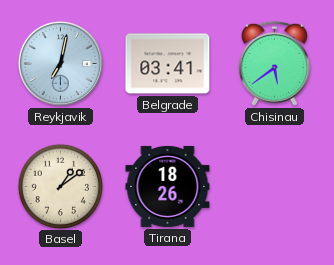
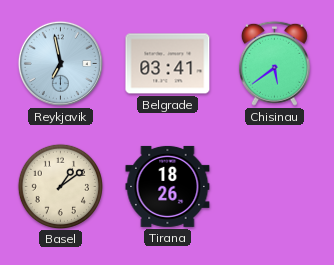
Reykjavik: 7:02 -> 6:58 (60, 63)
